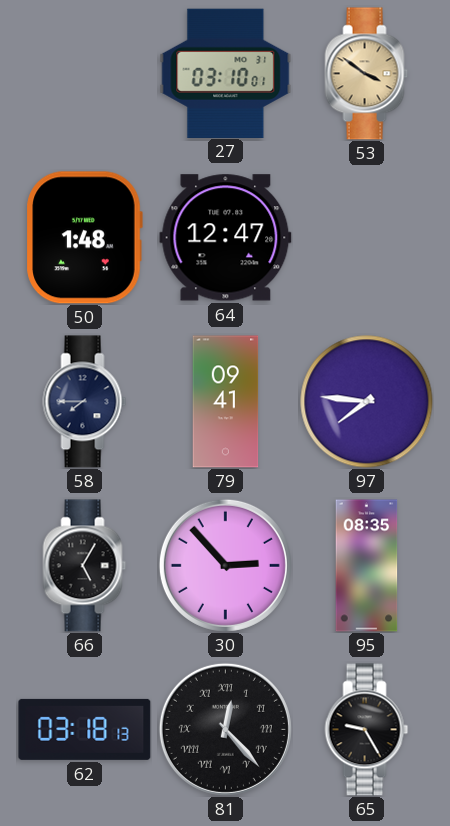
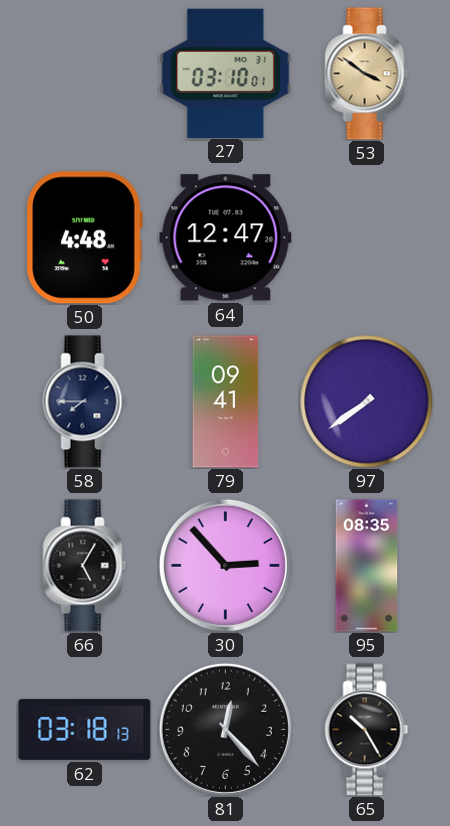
50: 1:48 -> 4:48 (84, 238)
97: 7:46 -> 7:39 (367, 402)
81 numerals: Roman -> Arabic (225, 729)
65: 9:25 -> 10:25 (367, 730)
